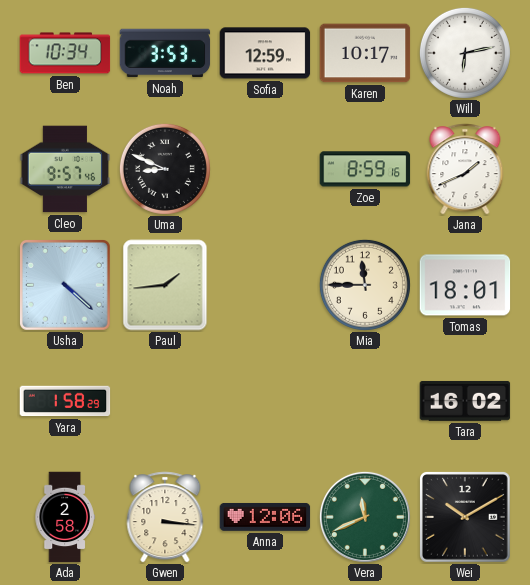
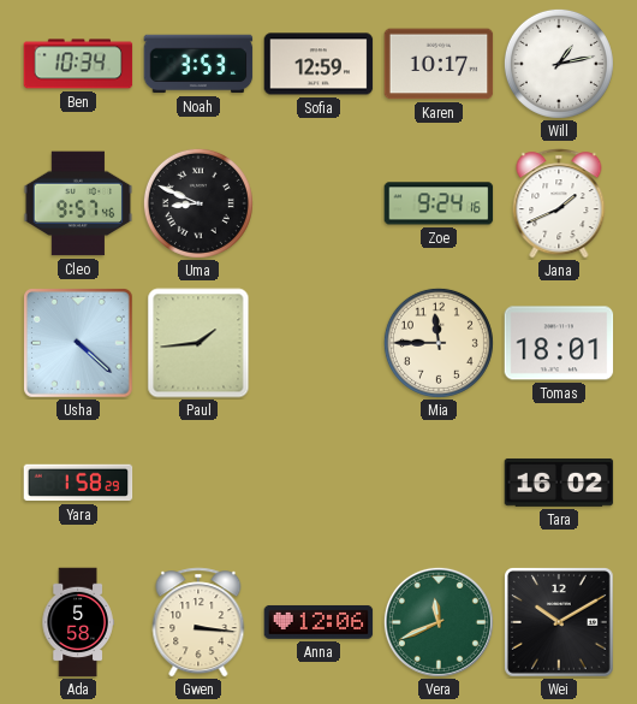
Will: 6:13 -> 1:13 (559, 64)
Zoe: 8:59 -> 9:24 (439, 203)
Ada: 2:58 -> 5:58 (78, 622)
